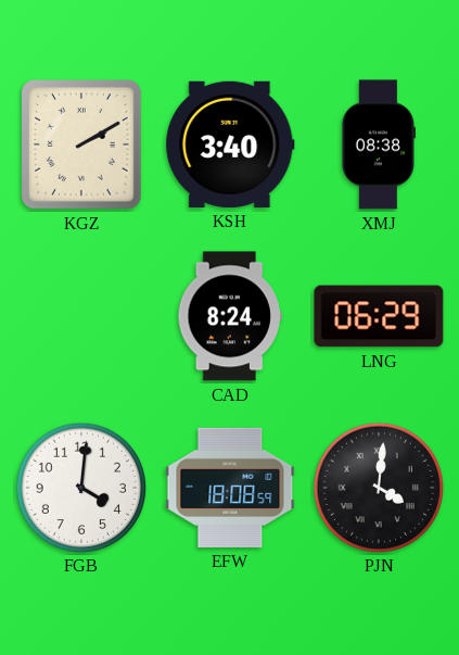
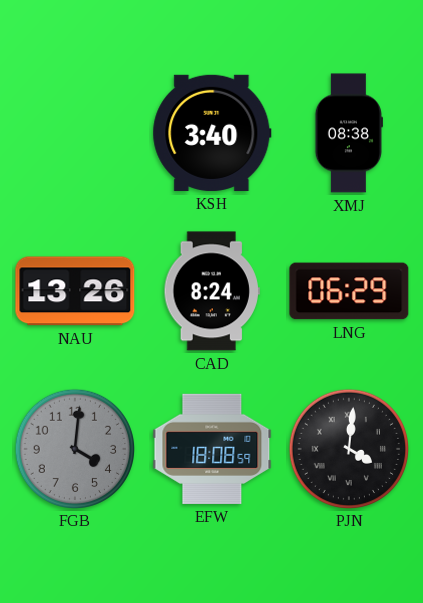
KGZ: 2:10 -> none (82, 144)
NAU: none -> 13:26 (75, 291)
FGB dial: white -> grey (74, 448)
